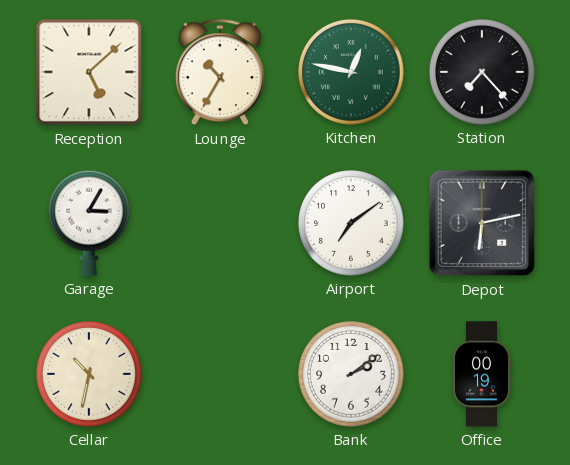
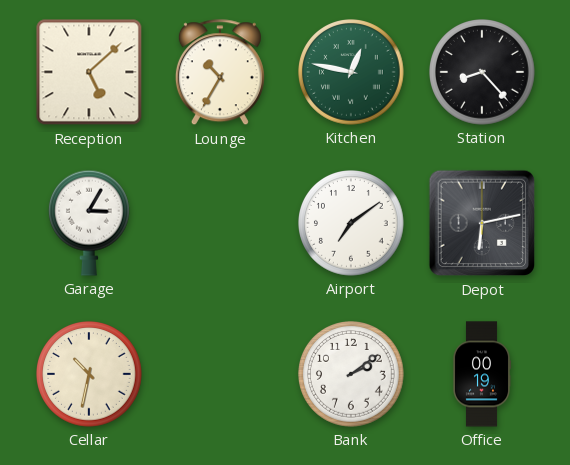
Station: 7:23 -> 8:23 (483, 73)
